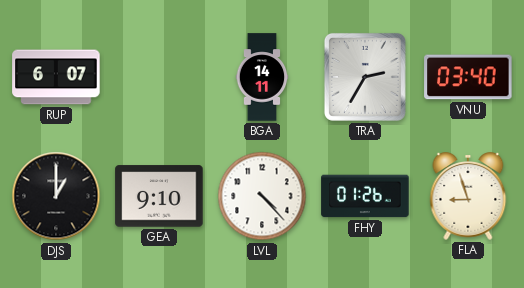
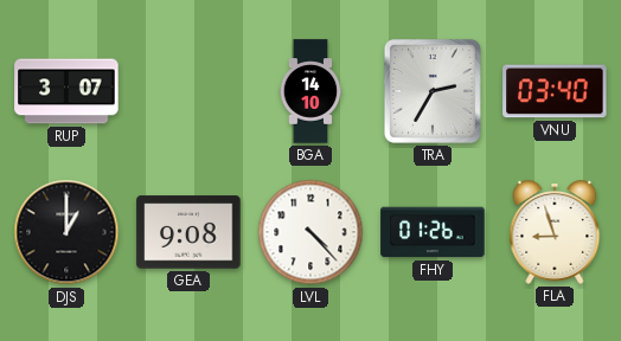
RUP: 6:07 -> 3:07 (66, 91)
BGA: 14:11 -> 14:10 (310, 91)
GEA: 9:10 -> 9:08 (188, 232)
